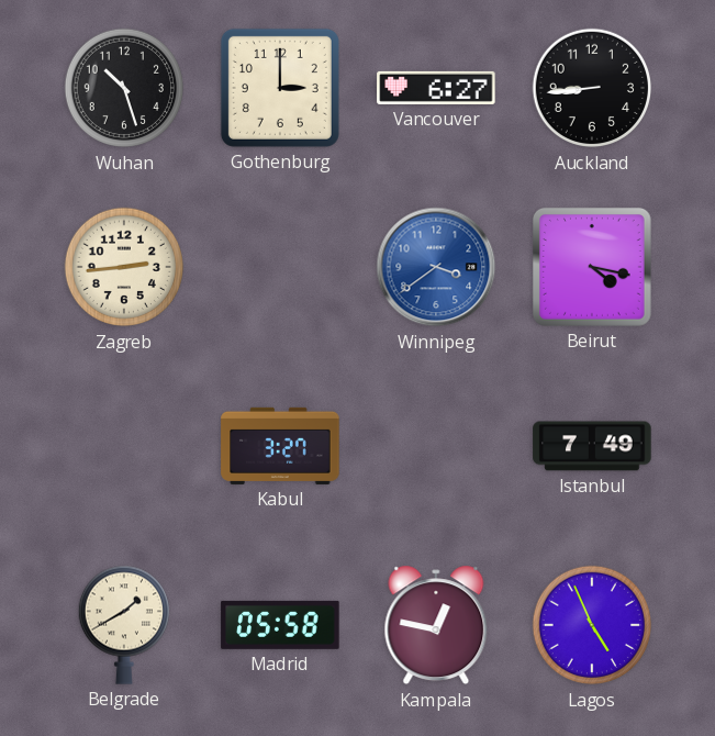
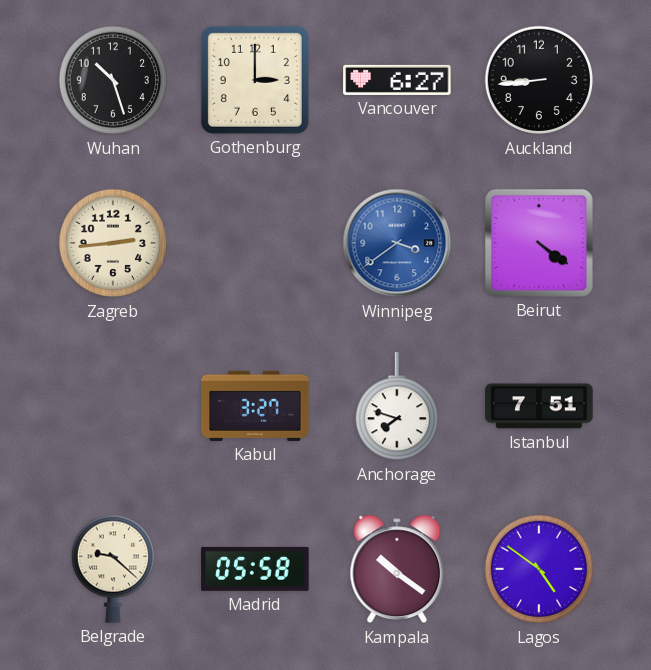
Beirut: 4:17 -> 4:21 (539, 243)
Anchorage: none -> 7:48 (396, 407)
Istanbul: 7:49 -> 7:51 (539, 406)
Belgrade: 1:40 -> 9:22 (112, 569)
Kampala: 12:47 -> 10:21 (397, 569)
Lagos: 4:56 -> 4:51 (539, 569)
